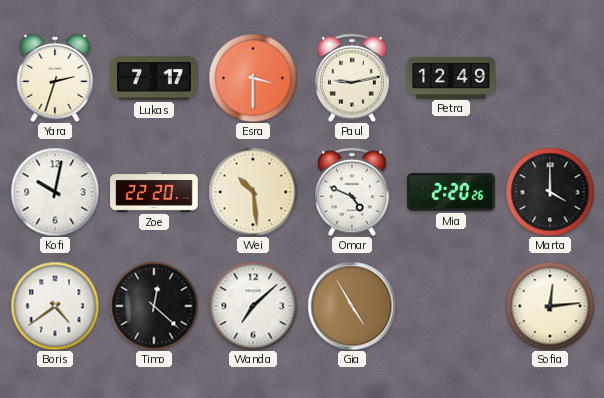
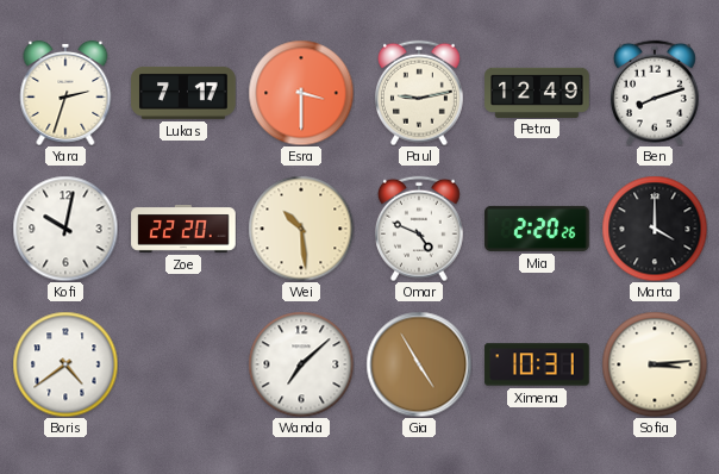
Ben: none -> 8:12 (655, 93)
Timo: 12:22 -> none (154, 306)
Ximena: none -> 10:31 (537, 364)
Sofia: 12:14 -> 3:14 (655, 364)
